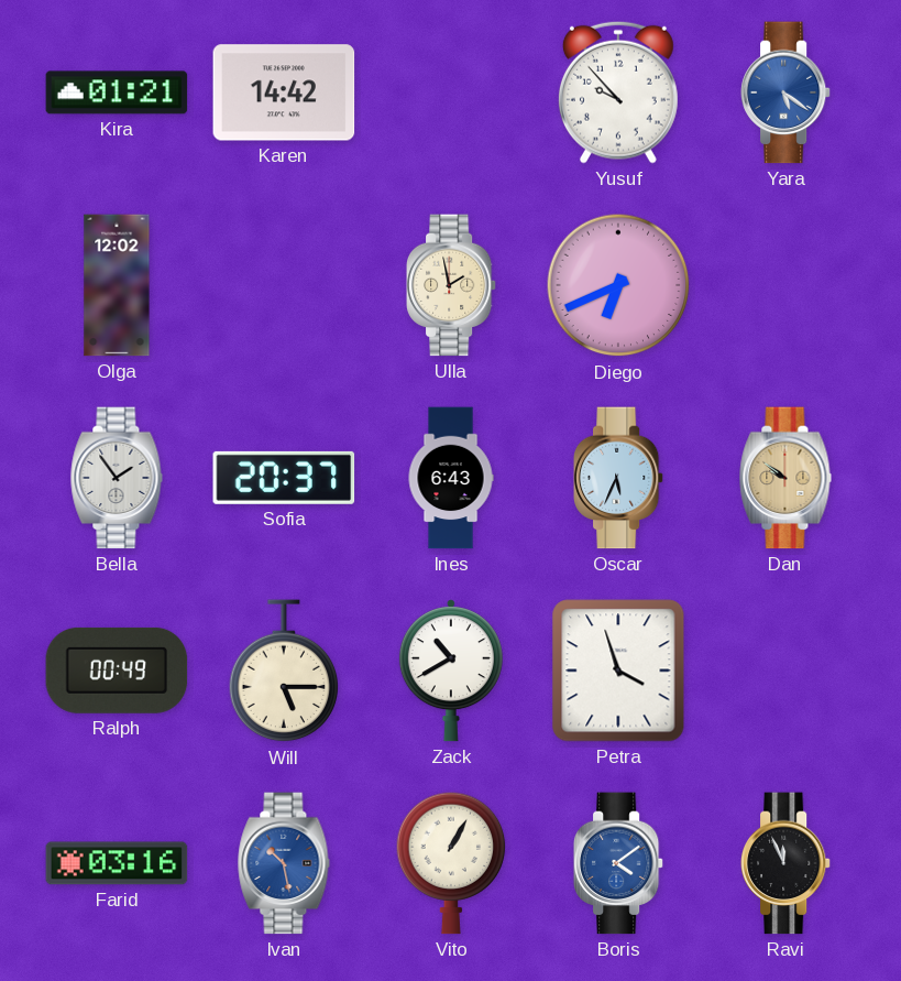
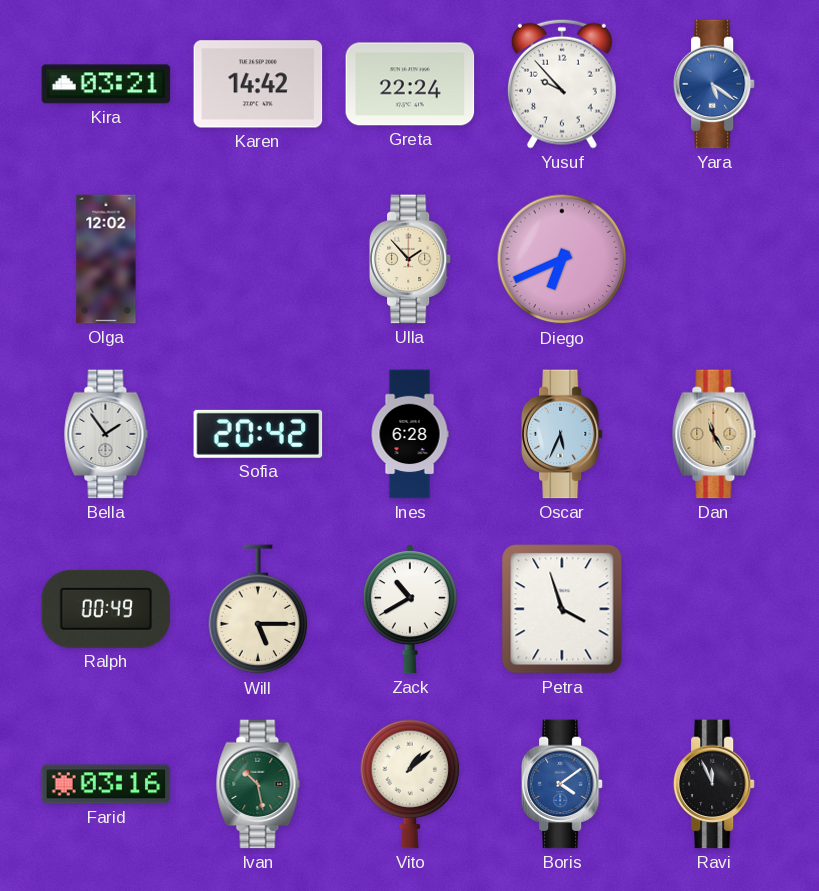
Kira: 01:21 -> 03:21 (106, 84)
Greta: none -> 22:24 (410, 84)
Ulla: 1:58 -> 1:53 (410, 259)
Sofia: 20:37 -> 20:42 (258, 434)
Ines: 6:43 -> 6:28 (410, 434)
Dan: 9:51 -> 11:25 (714, 434)
Ivan dial: blue -> green (258, 784)
Vito: 1:05 -> 1:08 (410, 784)
